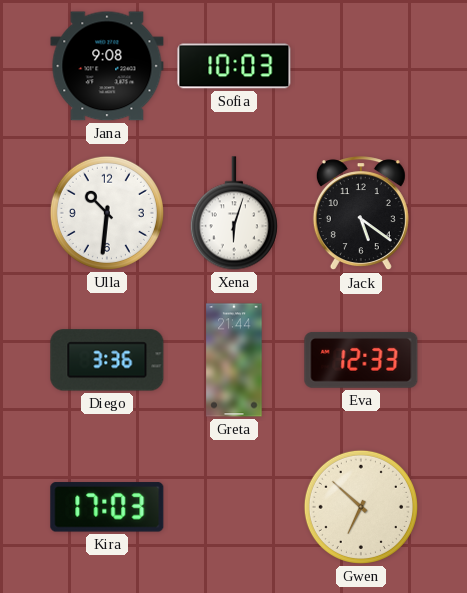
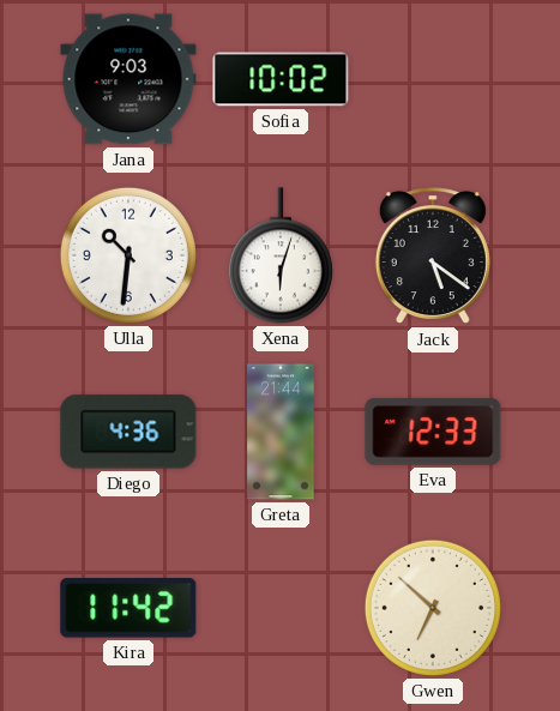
Jana: 9:08 -> 9:03 (128, 79)
Sofia: 10:03 -> 10:02 (281, 79)
Diego: 3:36 -> 4:36 (128, 432)
Kira: 17:03 -> 11:42 (128, 608)
